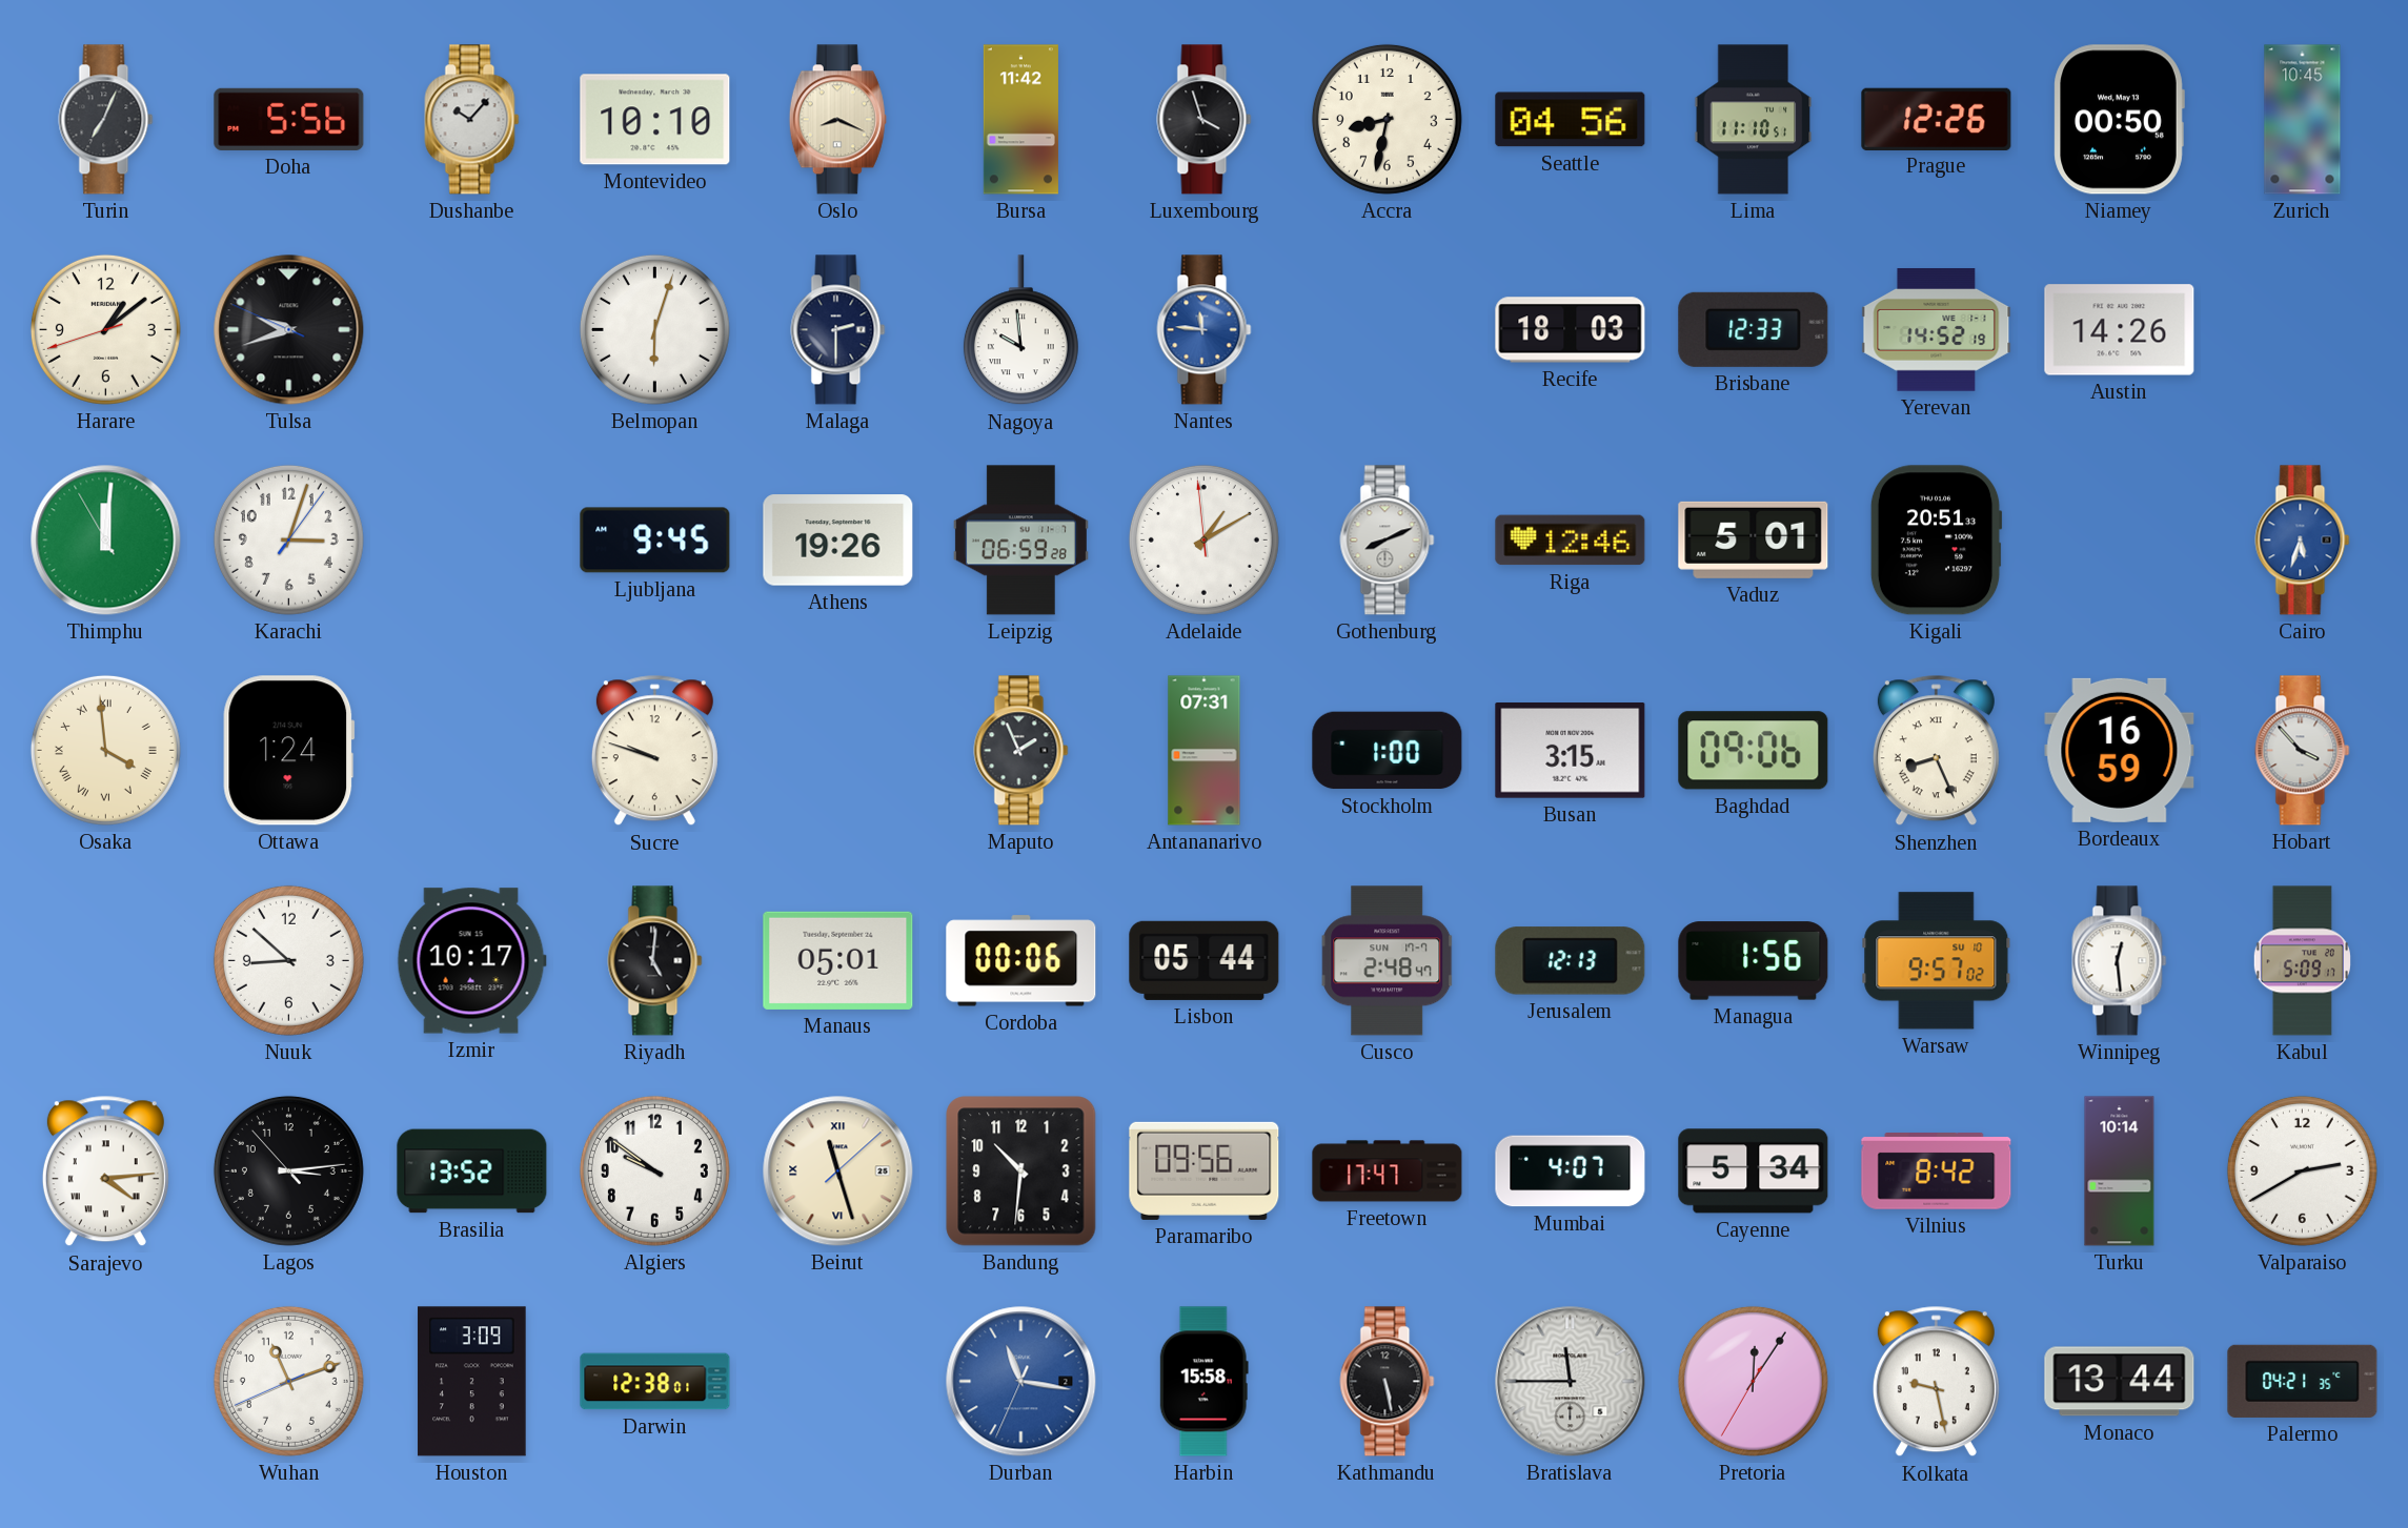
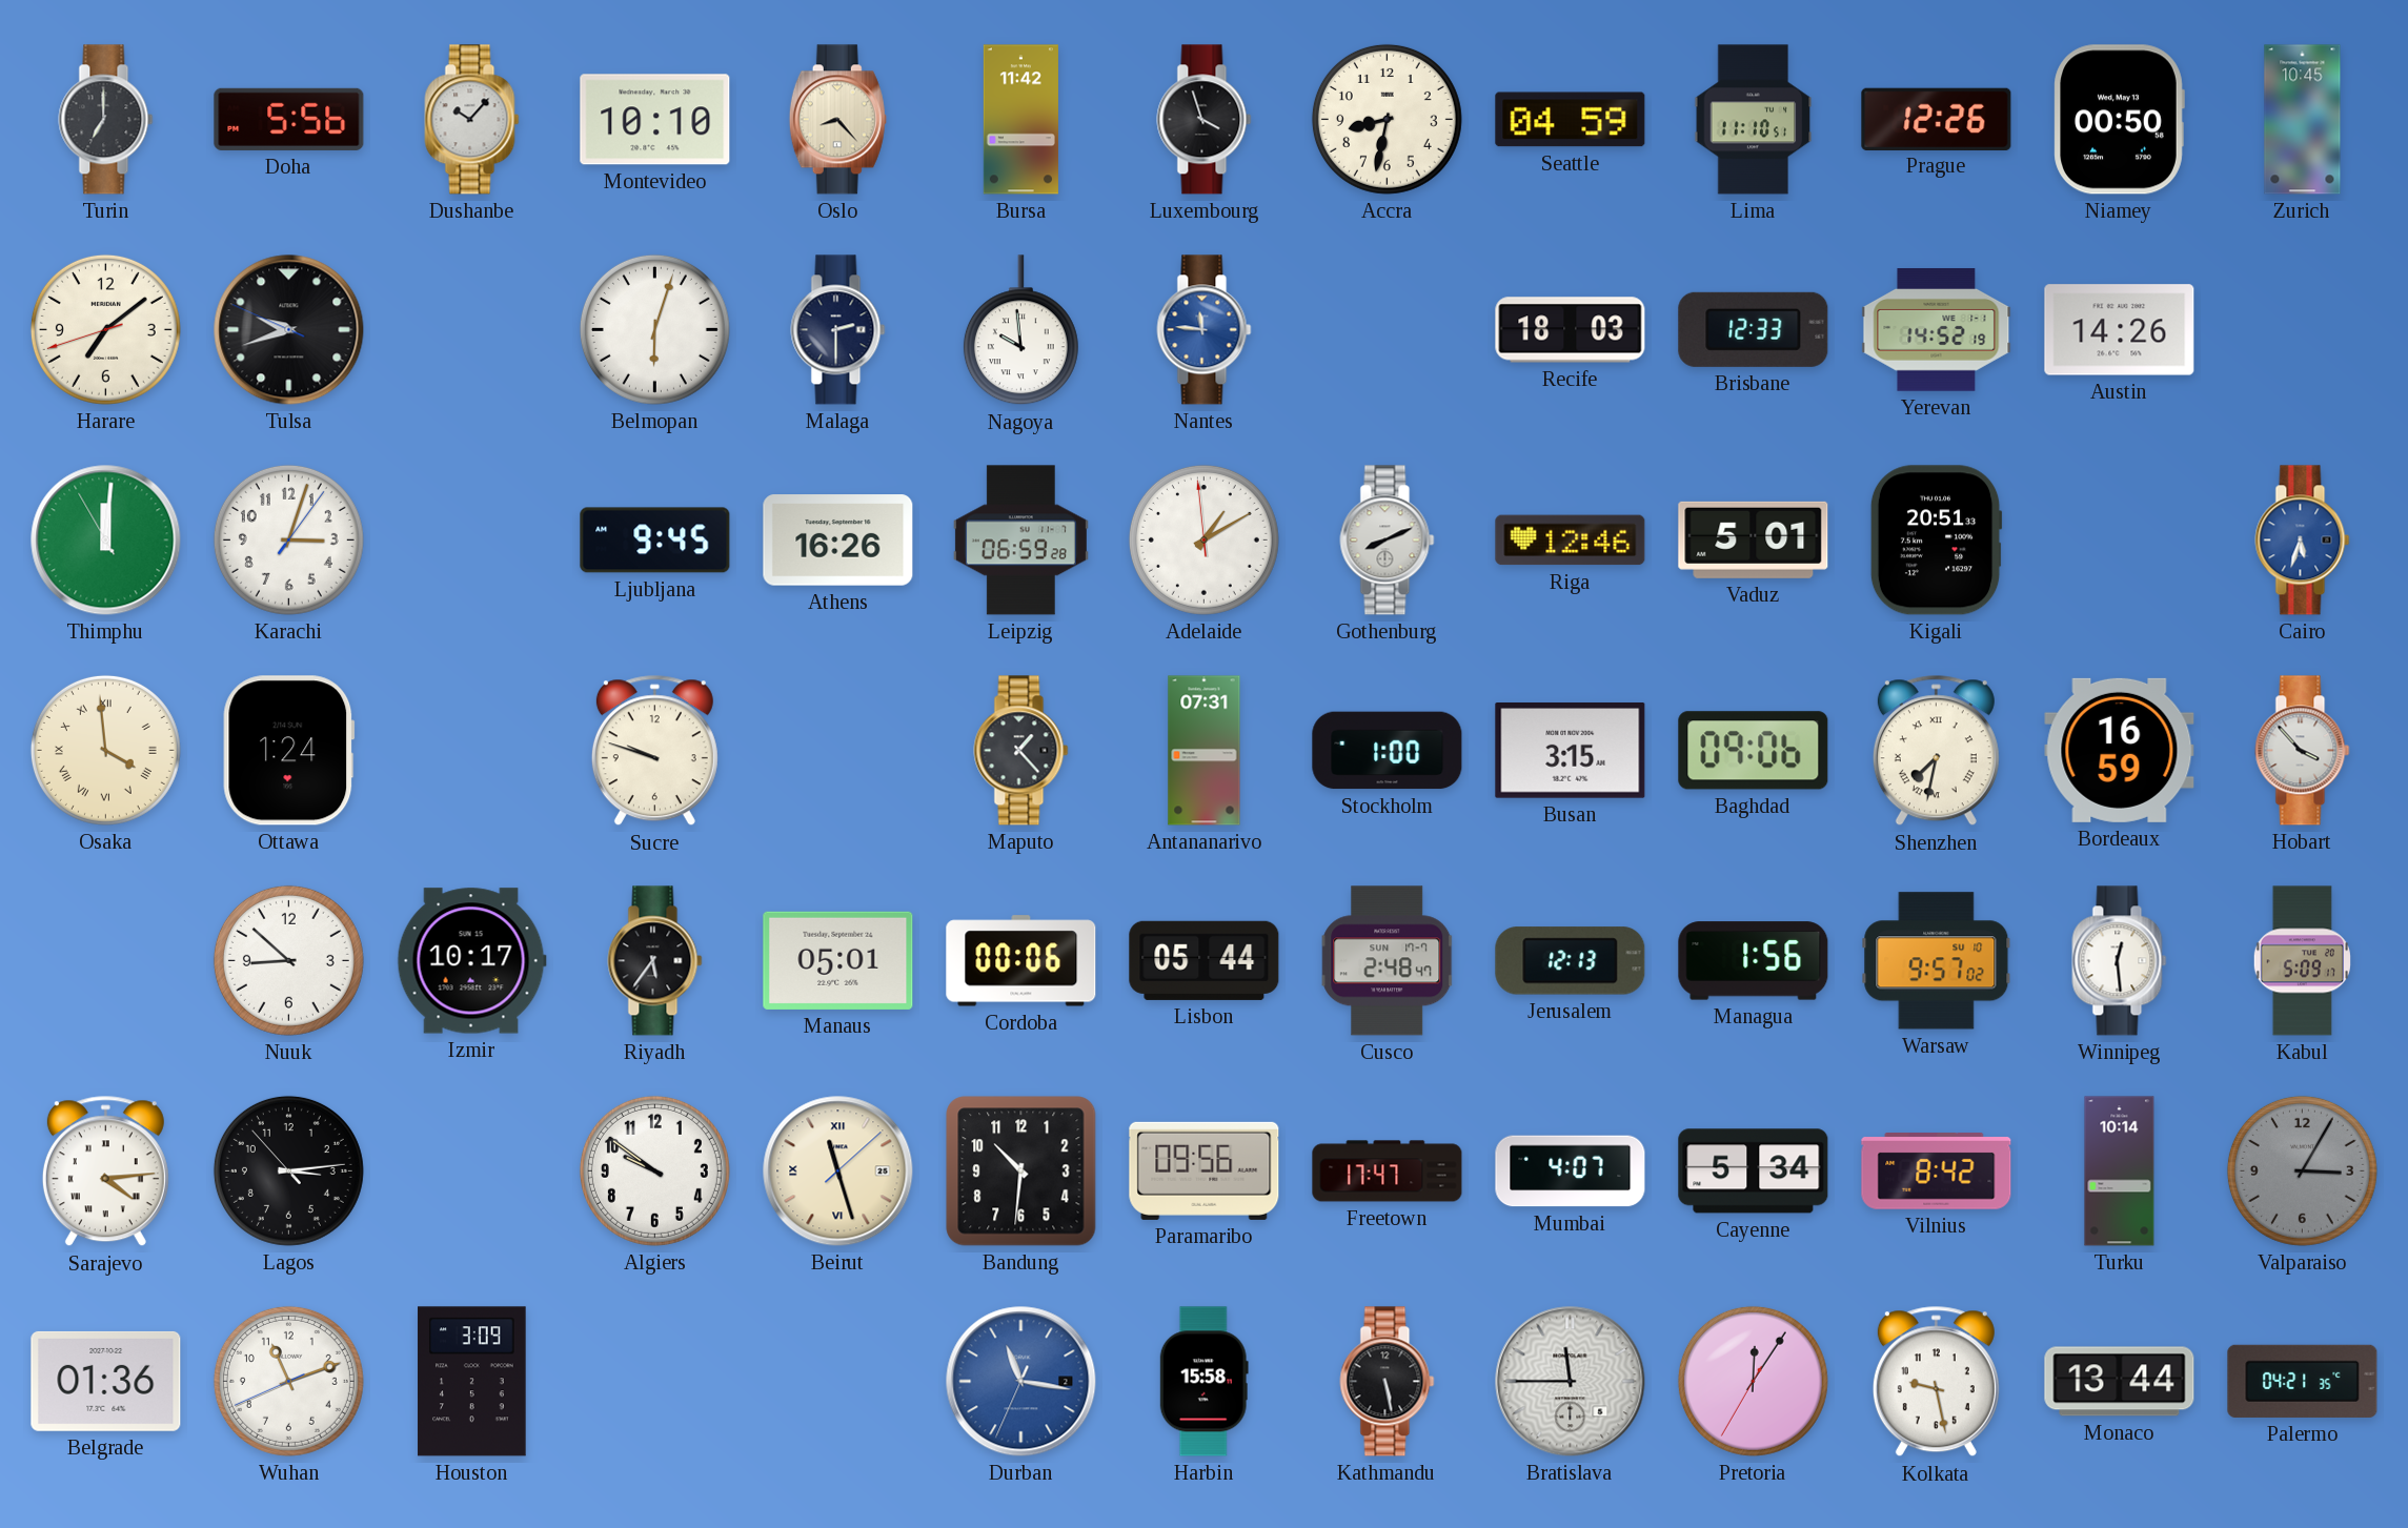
Turin: 7:04 -> 7:00 (106, 120)
Oslo: 8:19 -> 8:23 (837, 120)
Seattle: 04:56 -> 04:59 (1571, 120)
Harare: 1:08 -> 7:08 (105, 329)
Athens: 19:26 -> 16:26 (838, 541)
Maputo: 1:56 -> 1:23 (1021, 751)
Shenzhen: 8:26 -> 7:32 (1936, 751)
Riyadh: 5:01 -> 5:36 (655, 961)
Brasilia: 13:52 -> none (472, 1172)
Valparaiso: 2:40 -> 3:05 (2302, 1170)
Valparaiso dial: white -> grey (2302, 1170)
Belgrade: none -> 01:36 (106, 1381)
Darwin: 12:38 -> none (655, 1382)
